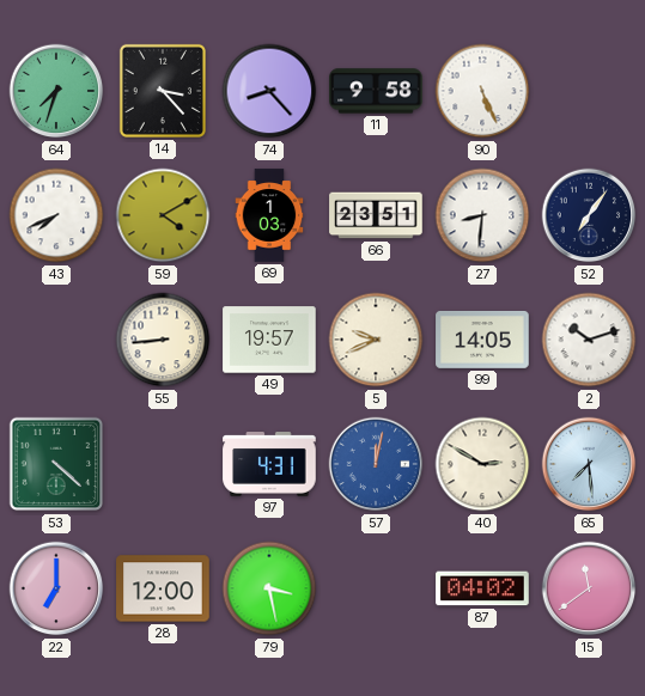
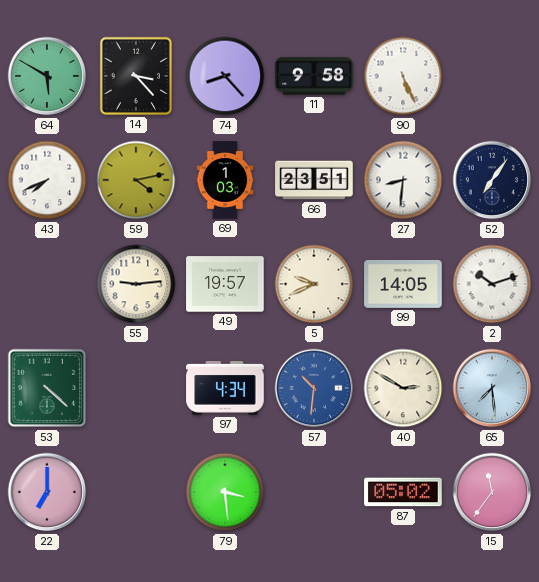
64: 7:33 -> 5:50 (47, 76)
59: 4:10 -> 4:13 (136, 180)
55: 8:44 -> 9:14 (136, 284)
97: 4:31 -> 4:34 (225, 389)
57: 12:02 -> 10:31 (314, 388)
28: 12:00 -> none (163, 588)
79: 3:28 -> 3:29 (225, 492)
87: 04:02 -> 05:02 (403, 492)
15: 11:39 -> 11:36 (492, 492)
